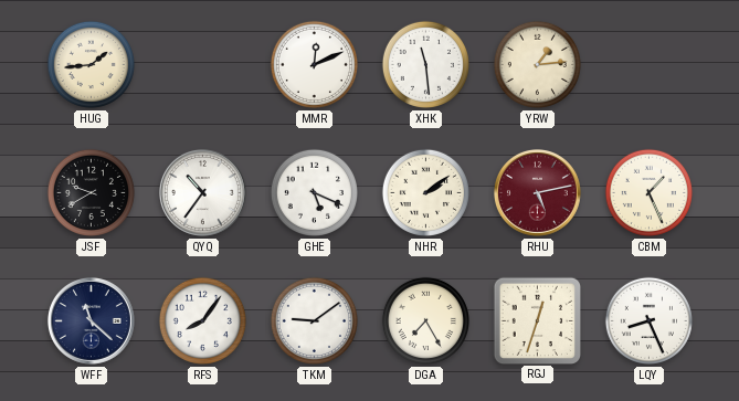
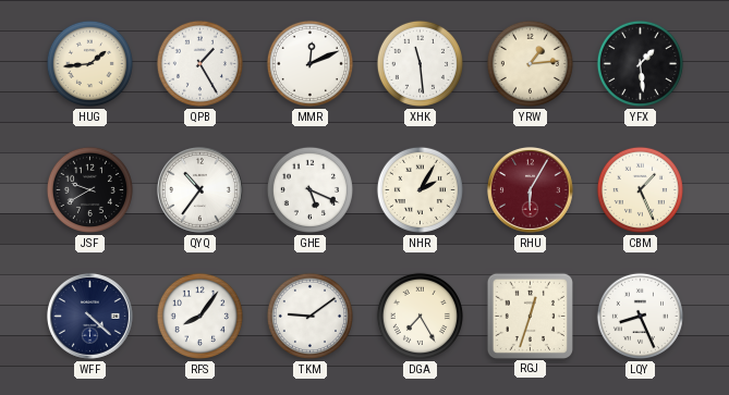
QPB: none -> 1:25 (199, 63)
YFX: none -> 1:29 (640, 63)
NHR: 2:09 -> 2:05 (420, 189)
RHU: 5:13 -> 6:05 (530, 189)
WFF: 11:22 -> 4:22 (89, 316)
